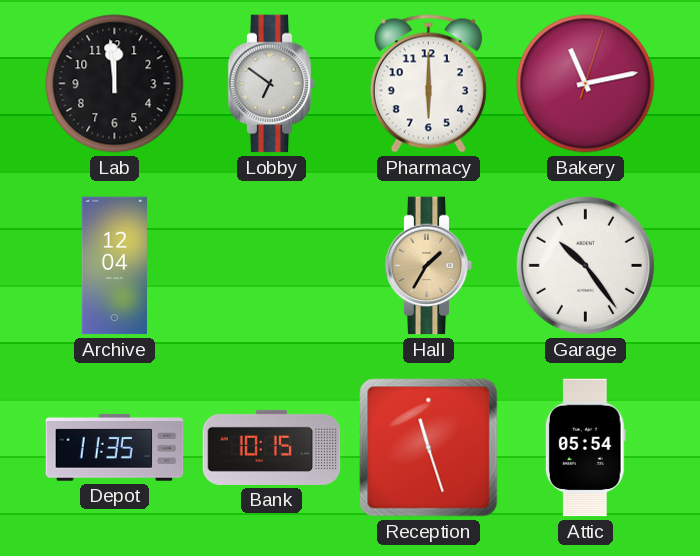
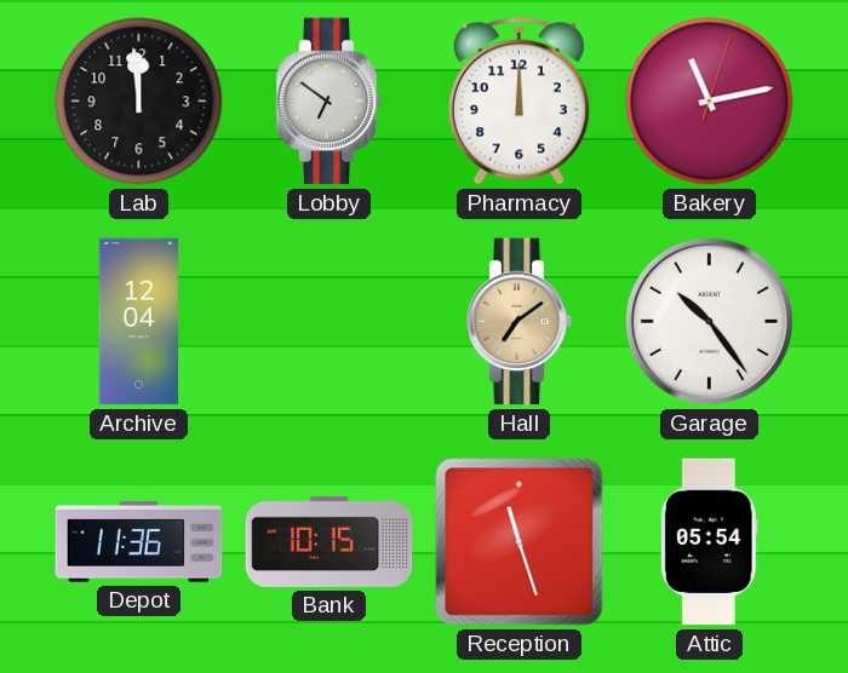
Pharmacy: 6:00 -> 12:00 (518, 102)
Hall: 1:35 -> 7:09 (520, 322)
Depot: 11:35 -> 11:36 (139, 542)
